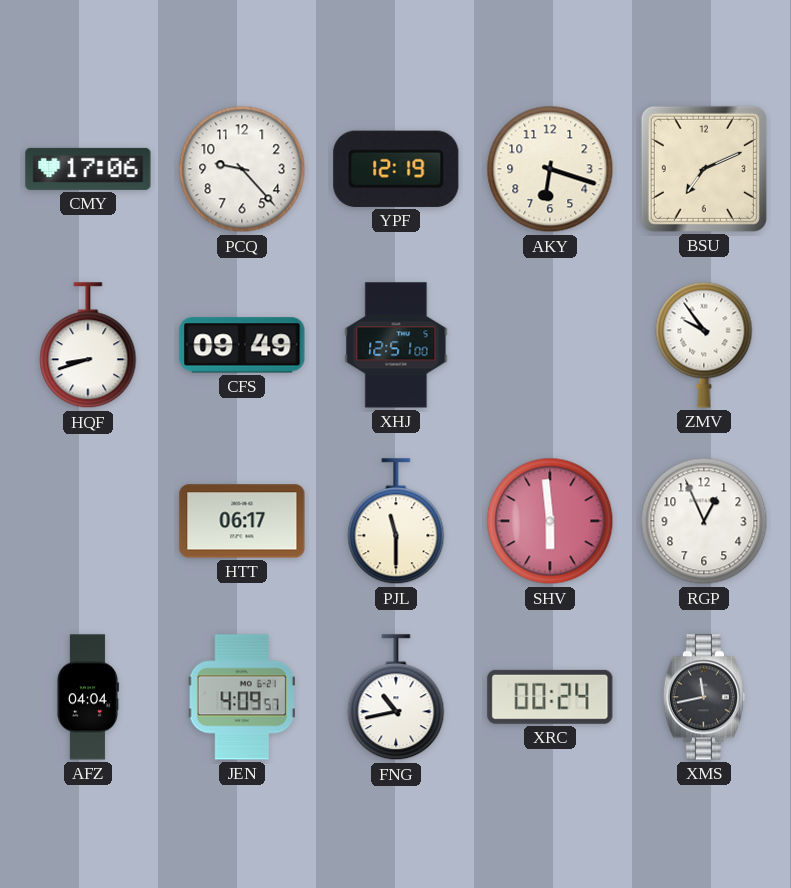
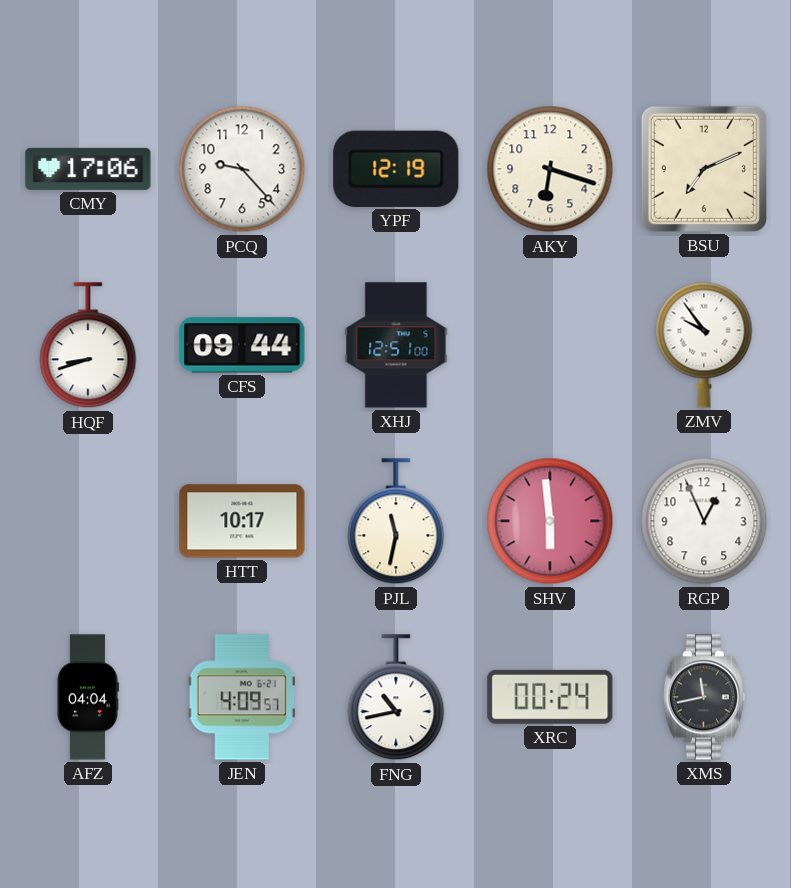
CFS: 09:49 -> 09:44 (242, 345)
HTT: 06:17 -> 10:17 (242, 521)
PJL: 11:30 -> 11:32 (396, 522)
